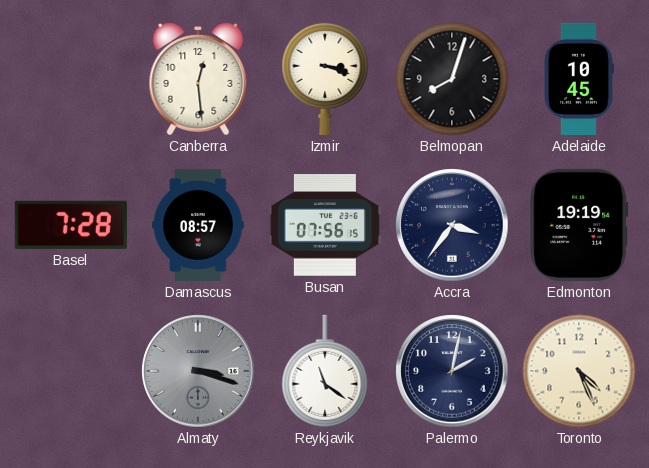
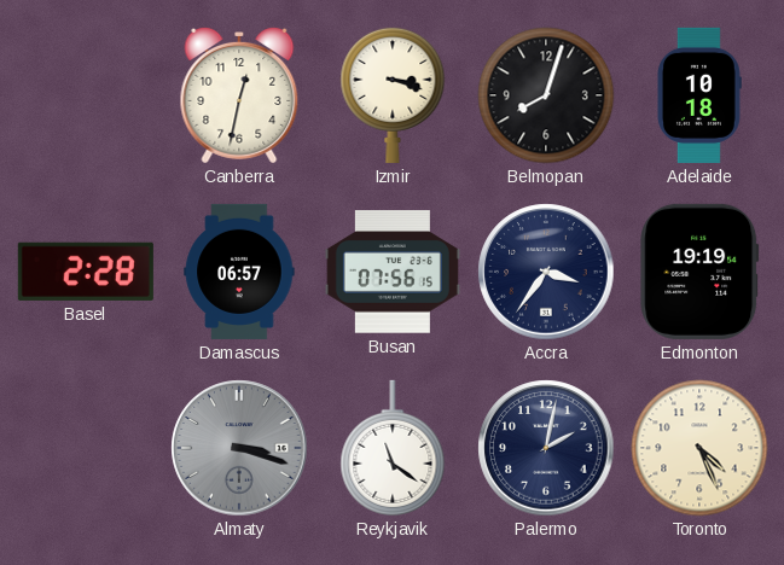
Canberra: 12:29 -> 12:32 (239, 97)
Adelaide: 10:45 -> 10:18 (698, 95)
Basel: 7:28 -> 2:28 (86, 272)
Damascus: 08:57 -> 06:57 (239, 272)
